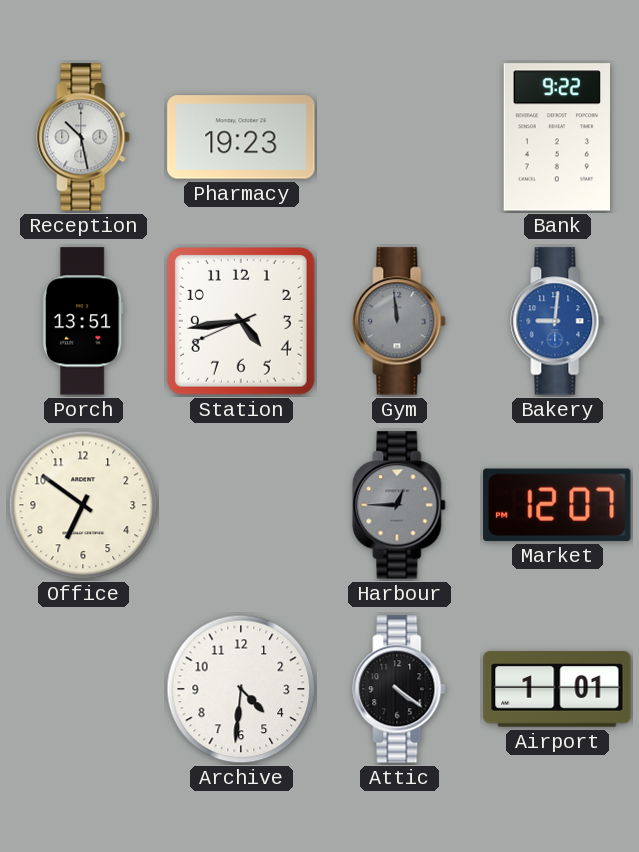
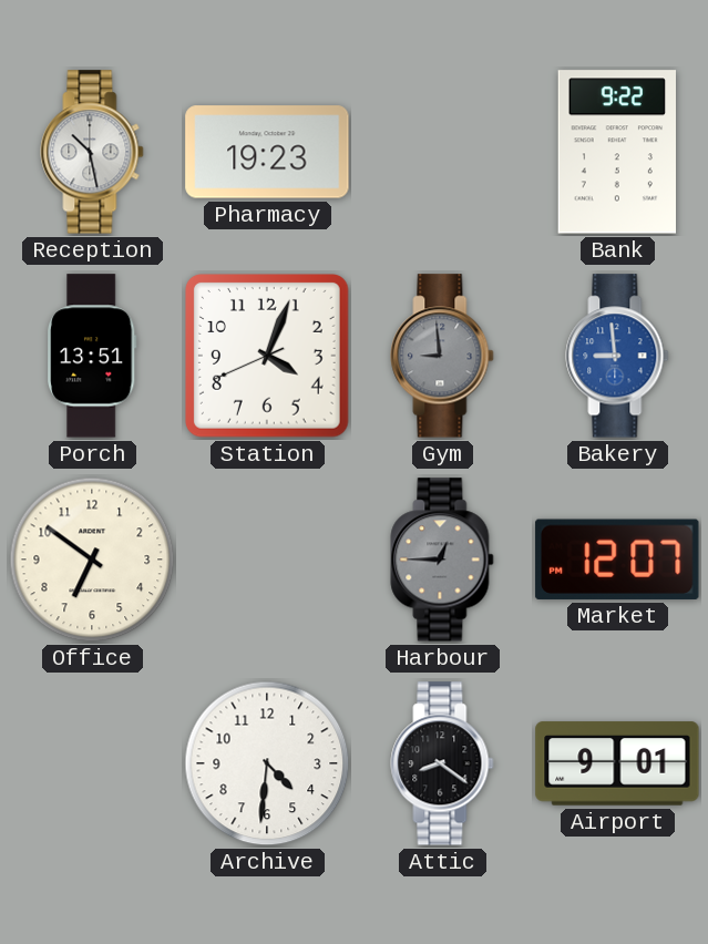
Station: 4:43 -> 4:03 (268, 357)
Gym: 11:59 -> 8:59 (442, 356)
Bakery: 9:01 -> 8:59 (617, 356)
Attic: 4:21 -> 8:21 (442, 763)
Airport: 1:01 -> 9:01 (617, 763)
